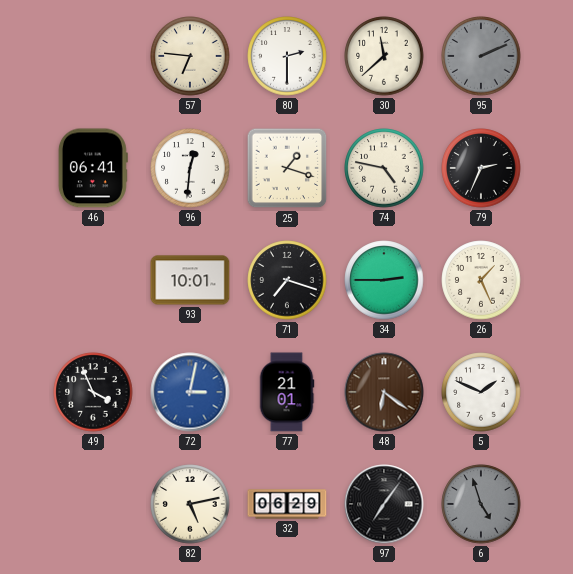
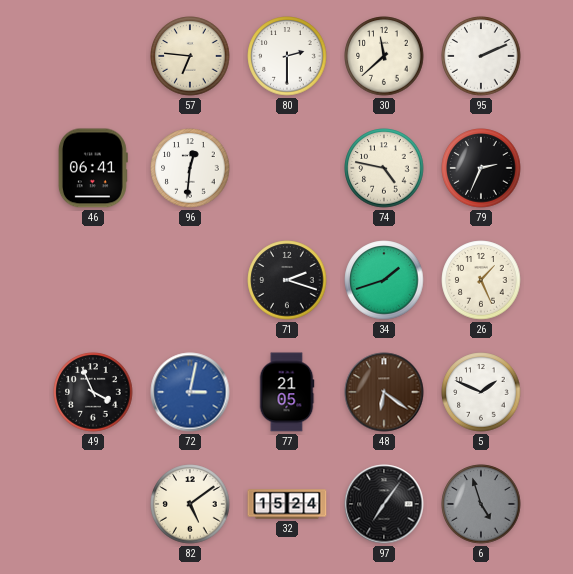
95 dial: grey -> white (481, 56)
25: 1:18 -> none (287, 168)
93: 10:01 -> none (190, 280)
71: 7:18 -> 2:18 (287, 280)
34: 2:45 -> 1:42 (384, 280)
77: 21:01 -> 21:05 (287, 392)
82: 5:13 -> 5:09 (190, 504)
32: 06:29 -> 15:24 (287, 504)
